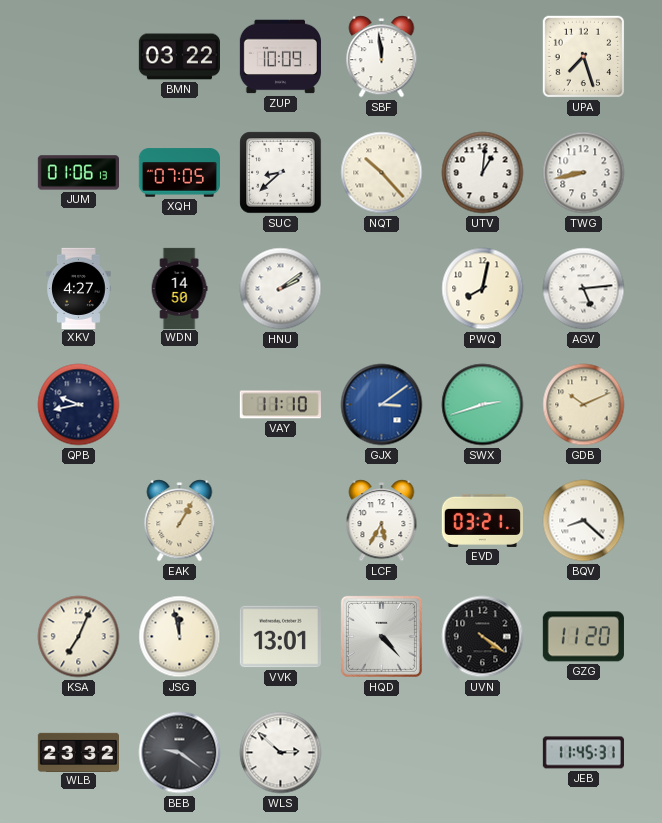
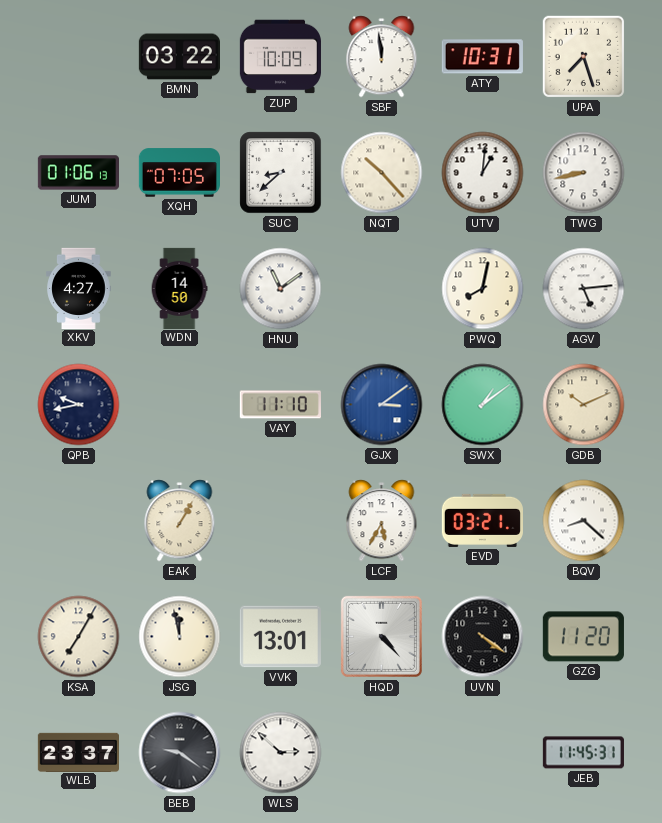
ATY: none -> 10:31 (482, 57)
HNU: 2:09 -> 11:09 (281, 289)
SWX: 2:42 -> 1:09 (483, 405)
KSA: 7:04 -> 7:05 (79, 637)
WLB: 23:32 -> 23:37 (78, 752)
